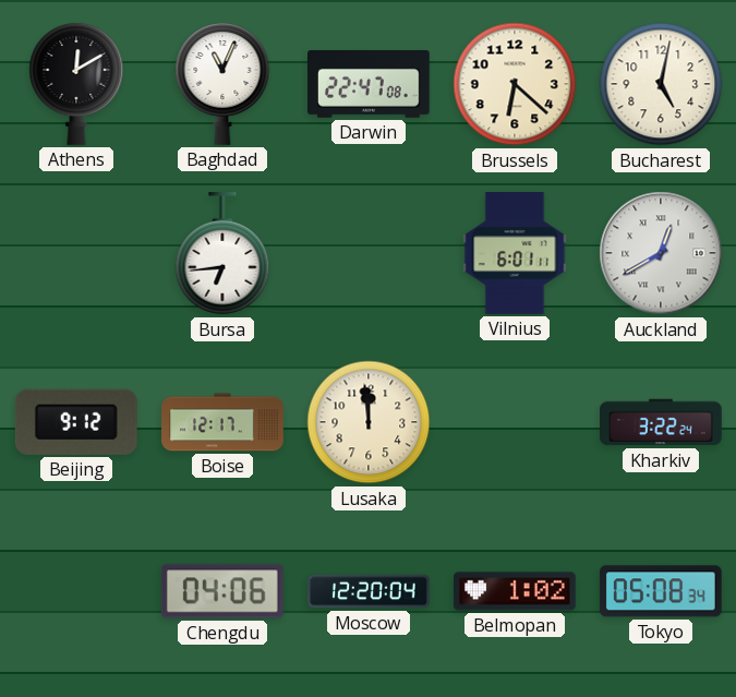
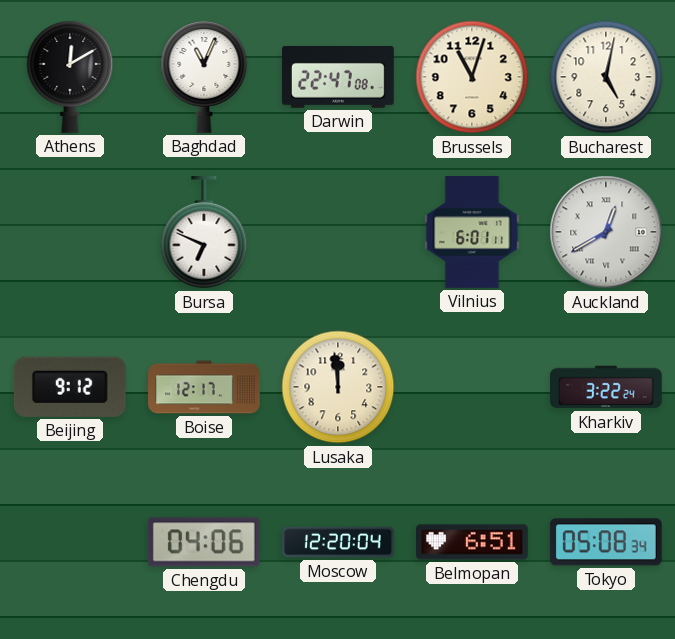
Brussels: 6:22 -> 11:03 (472, 77)
Bursa: 6:44 -> 6:49 (204, 233)
Belmopan: 1:02 -> 6:51 (473, 542)
